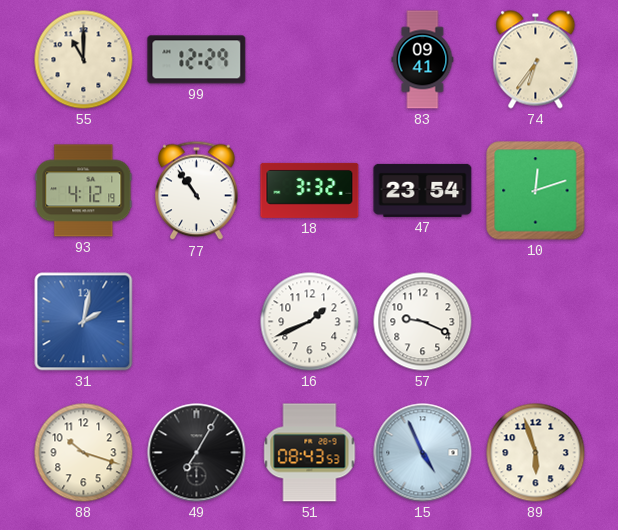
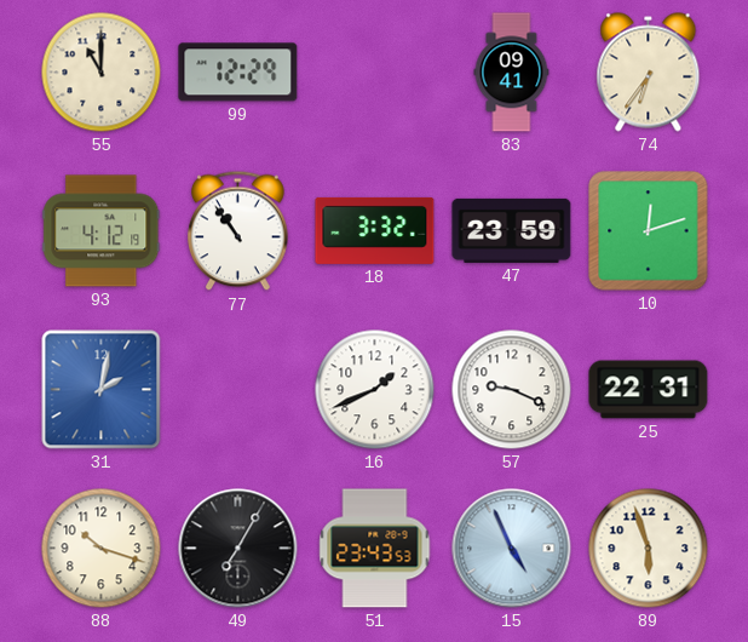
47: 23:54 -> 23:59 (512, 230)
25: none -> 22:31 (649, 390)
51: 08:43 -> 23:43 (375, 549)
